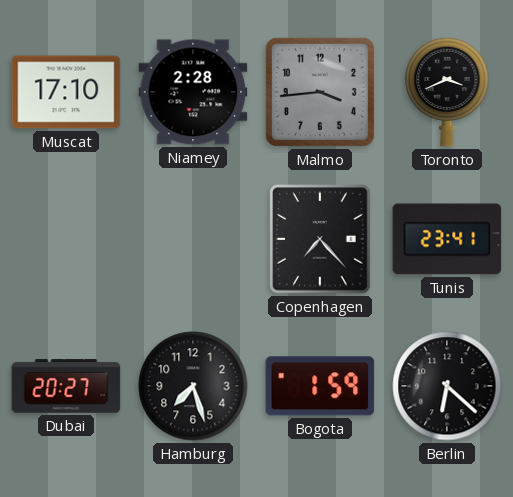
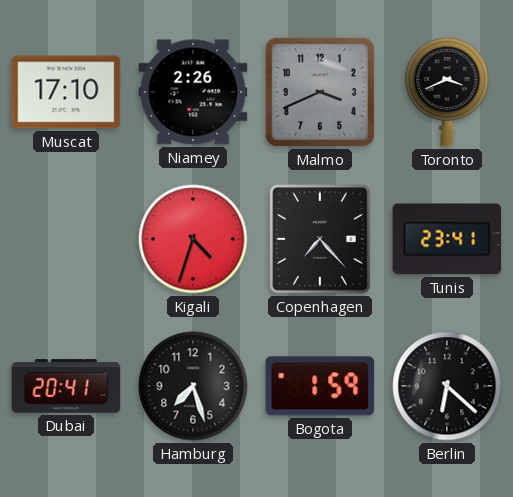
Niamey: 2:28 -> 2:26 (193, 92)
Malmo: 3:44 -> 3:41 (320, 92)
Kigali: none -> 4:33 (193, 239)
Dubai: 20:27 -> 20:41 (66, 386)
